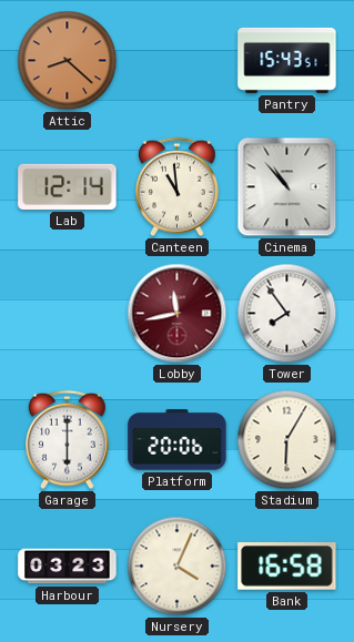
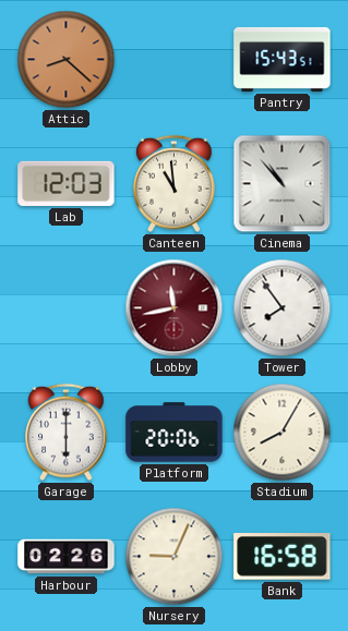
Lab: 12:14 -> 12:03 (67, 183)
Stadium: 6:05 -> 8:05 (283, 433)
Harbour: 03:23 -> 02:26 (67, 557)
Nursery: 4:04 -> 9:04 (175, 557)
